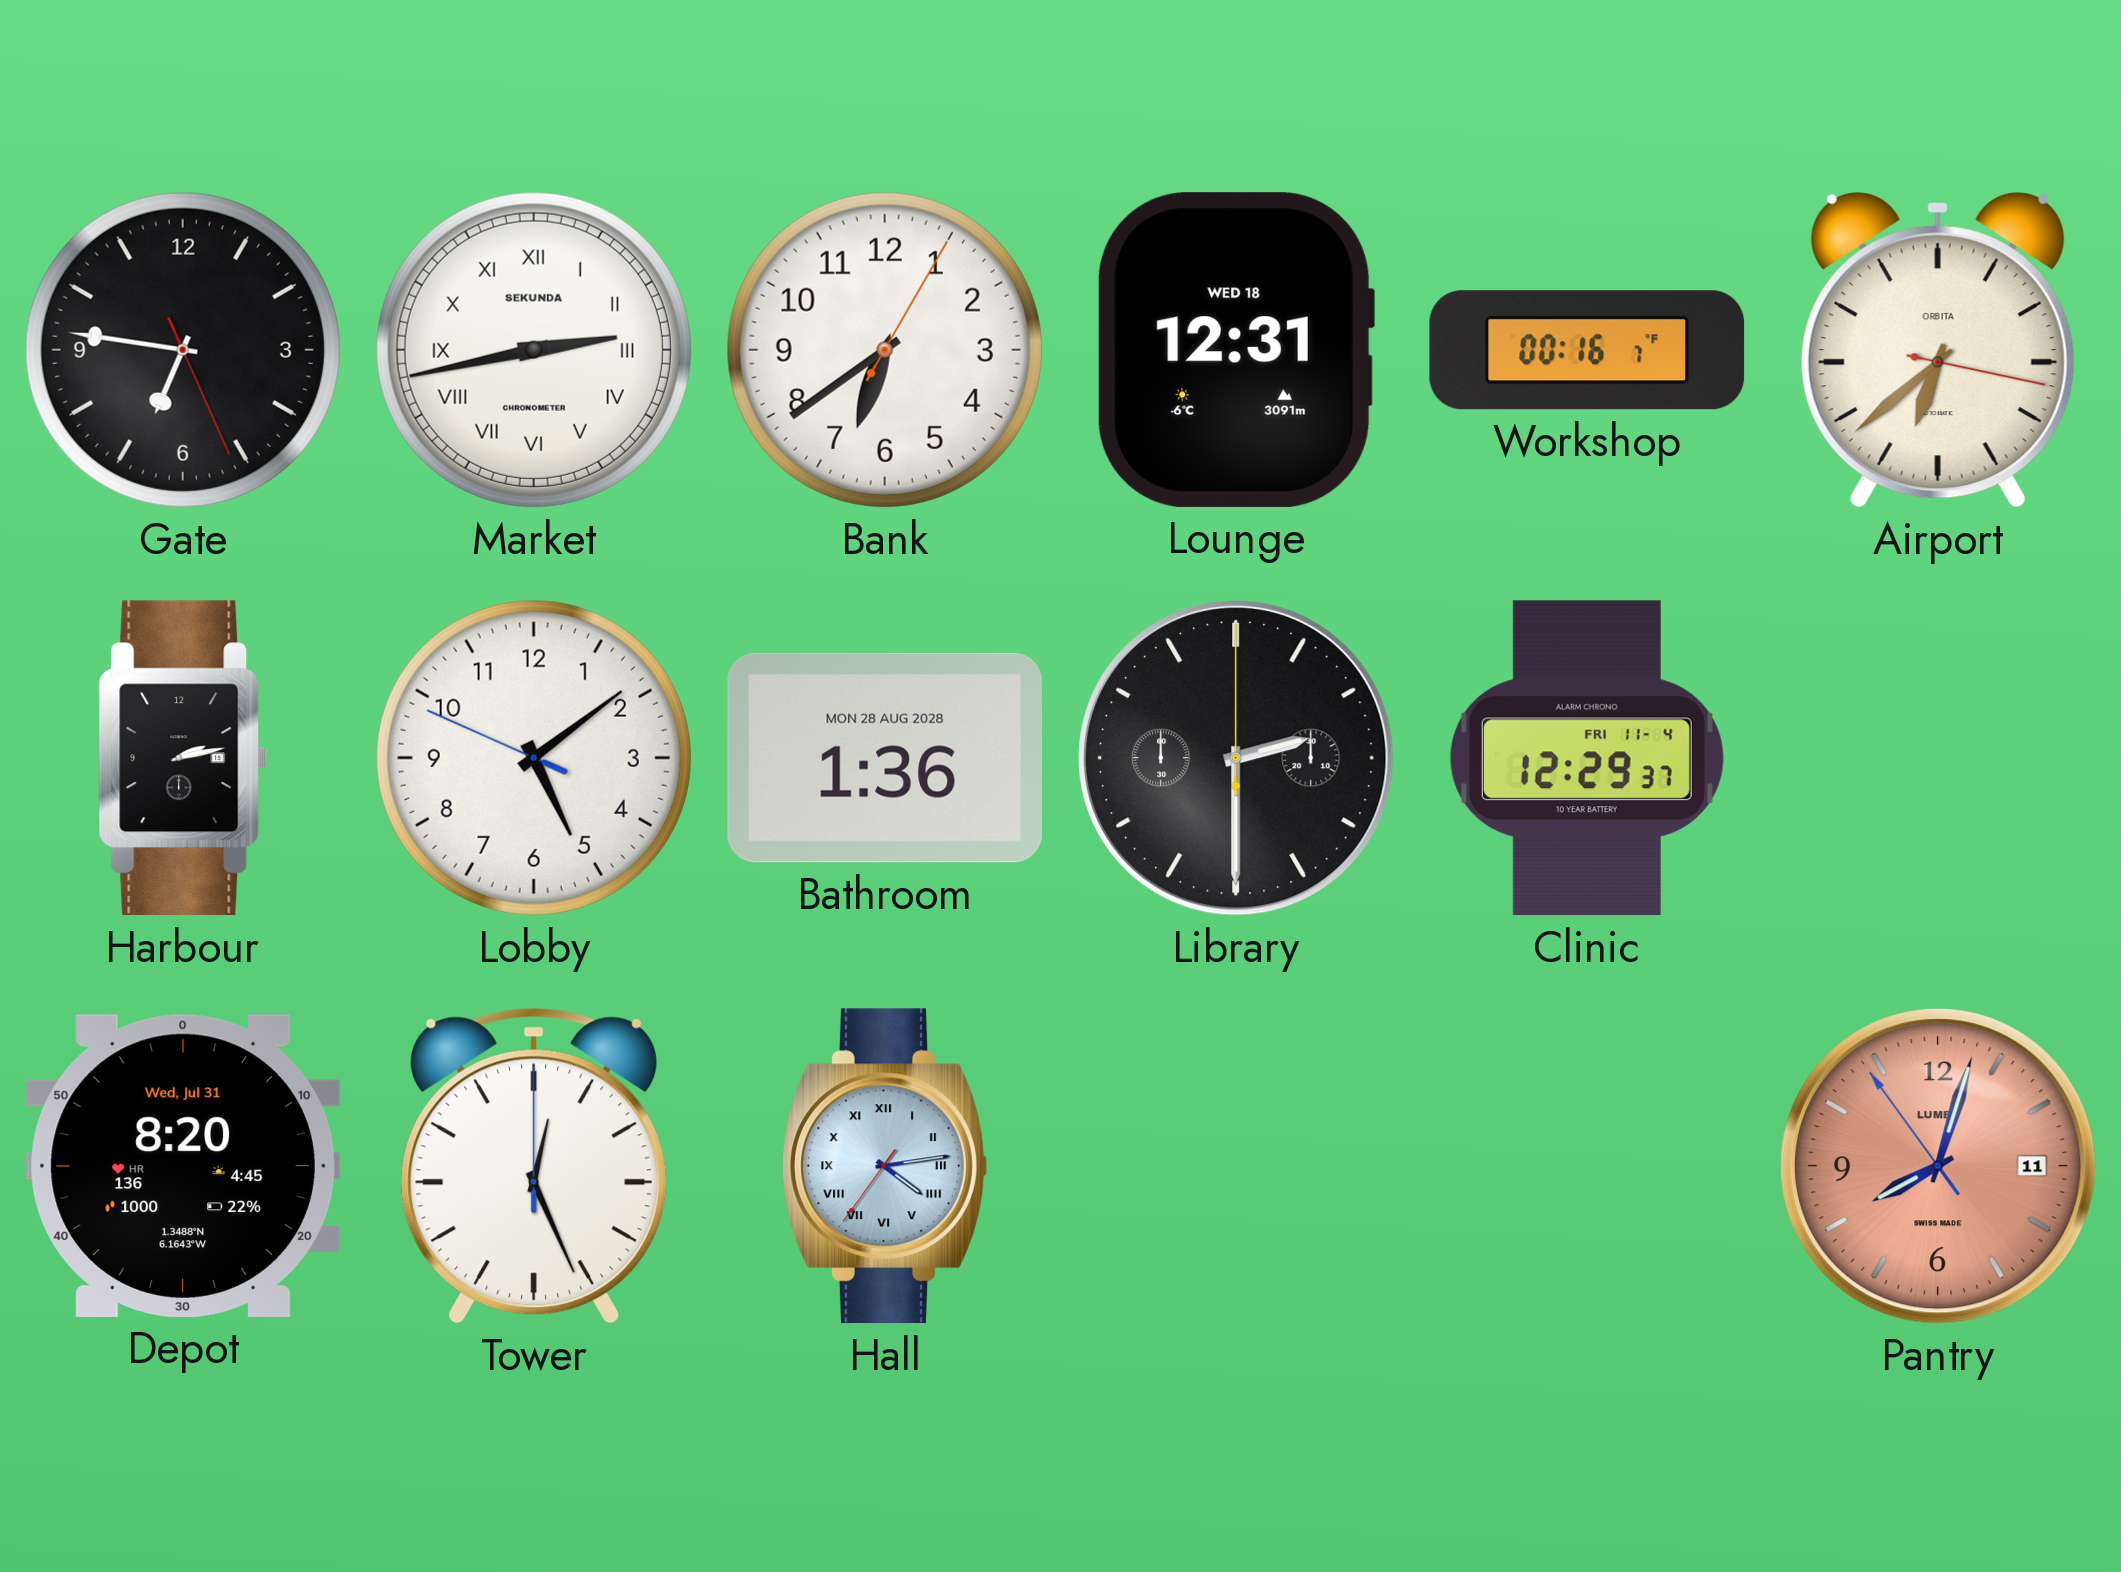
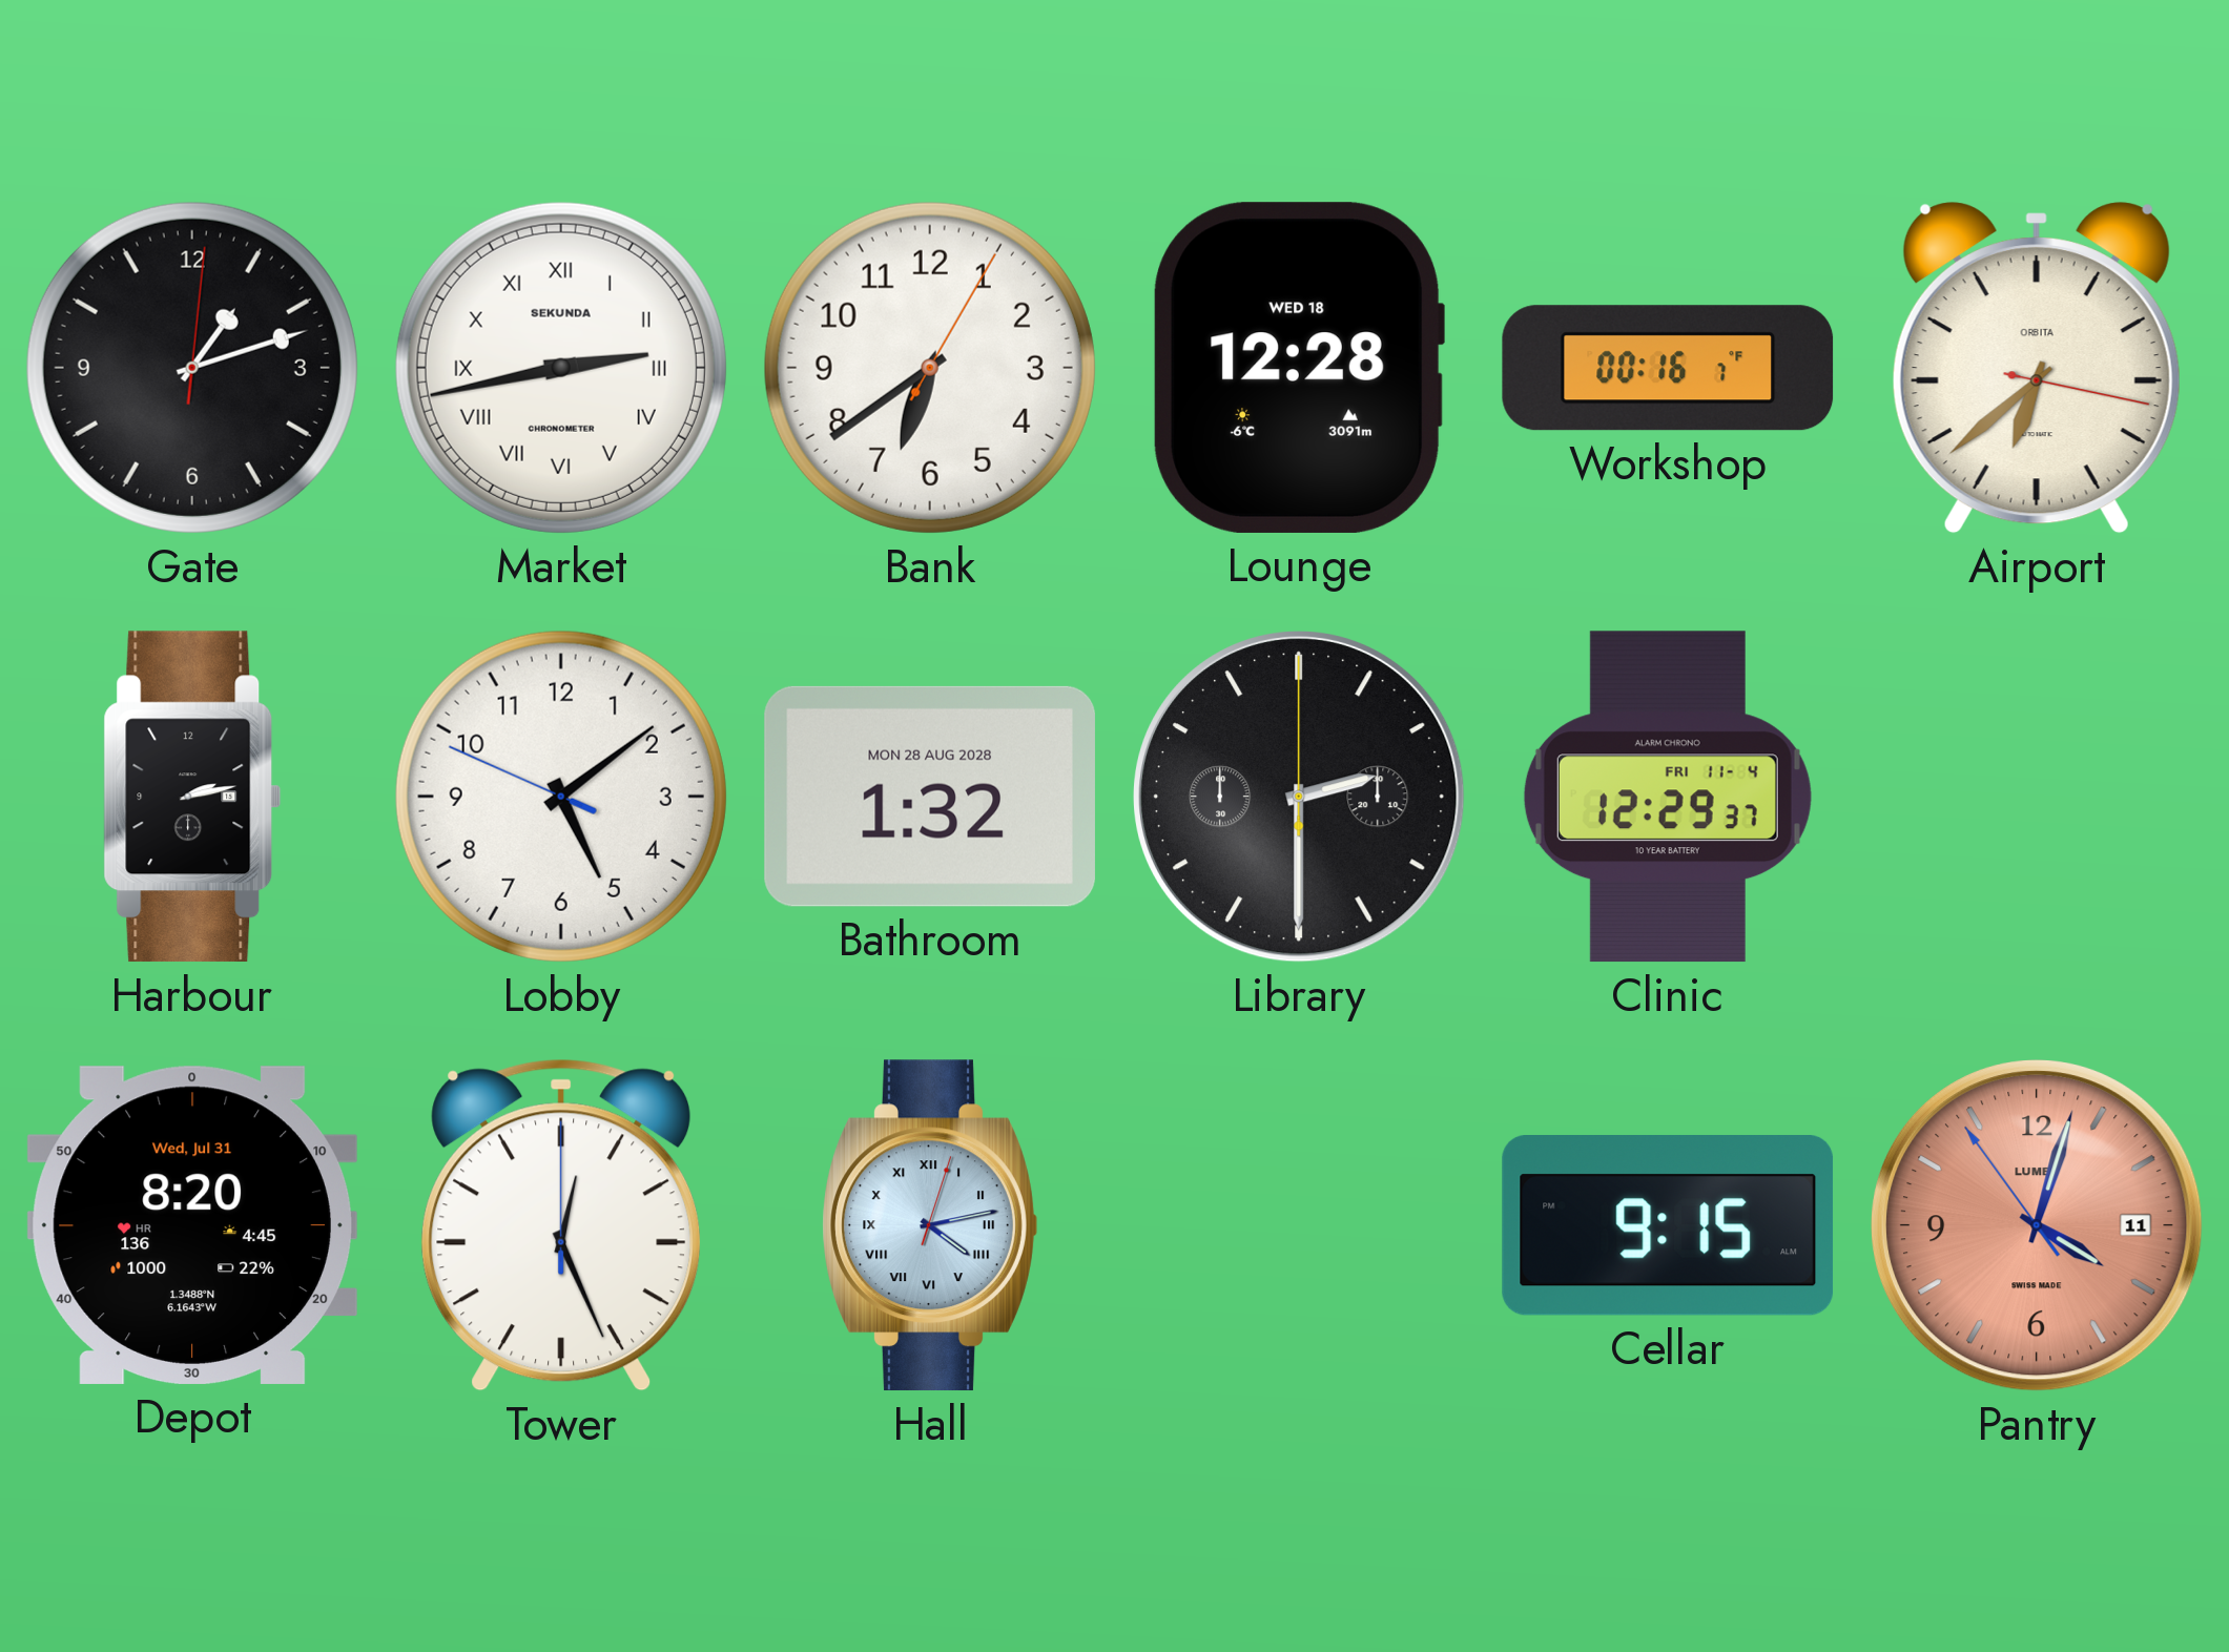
Gate: 6:46 -> 1:12 (192, 368)
Lounge: 12:31 -> 12:28 (1299, 368)
Bathroom: 1:36 -> 1:32 (930, 797)
Hall: 4:13:36 -> 4:13:03 (930, 1225)
Cellar: none -> 9:15 (1668, 1226)
Pantry: 8:02 -> 4:02 (2038, 1226)
